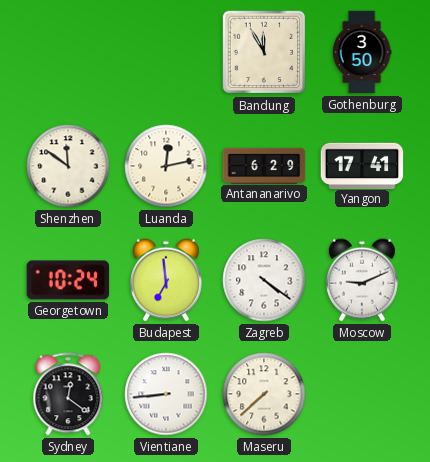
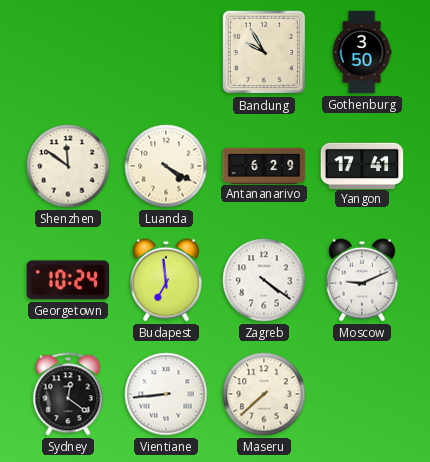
Bandung: 11:55 -> 9:55 (264, 52)
Luanda: 12:13 -> 4:20 (166, 166)
